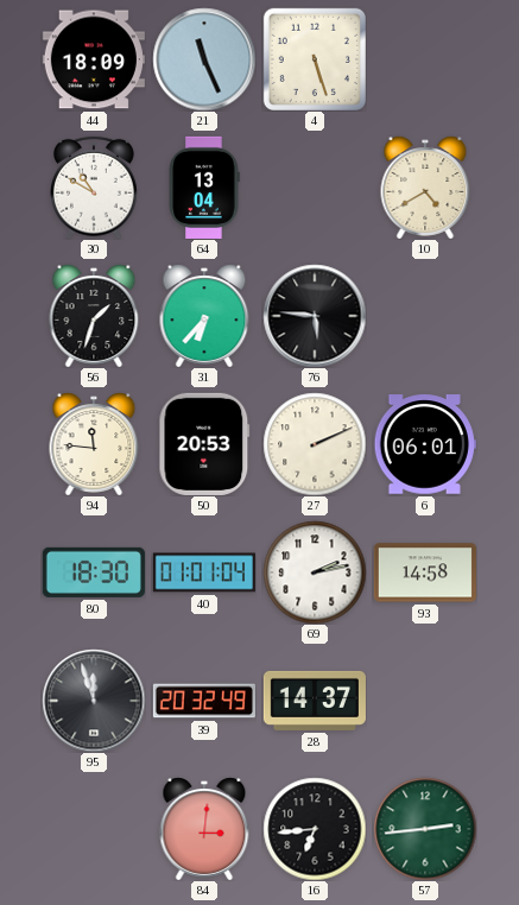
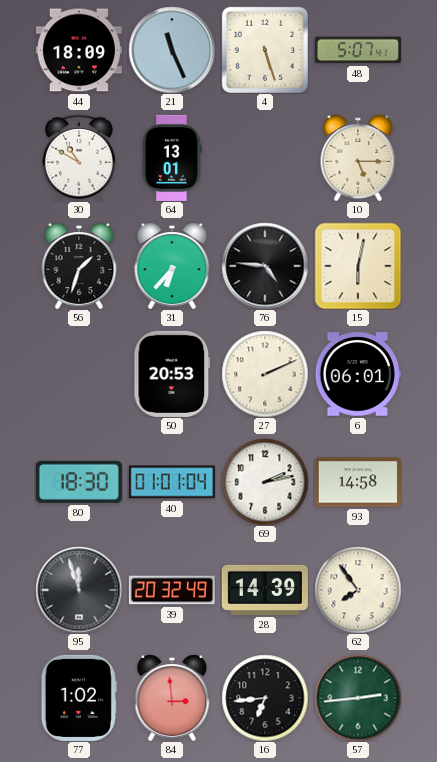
48: none -> 5:07 (358, 50)
64: 13:04 -> 13:01 (172, 158)
10: 4:40 -> 5:15 (358, 158)
76: 5:46 -> 4:46 (265, 266)
15: none -> 6:02 (358, 266)
94: 11:46 -> none (94, 444)
28: 14:37 -> 14:39 (265, 590)
62: none -> 7:54 (358, 590)
77: none -> 1:02 (79, 698)
84: 3:01 -> 2:59 (172, 698)
